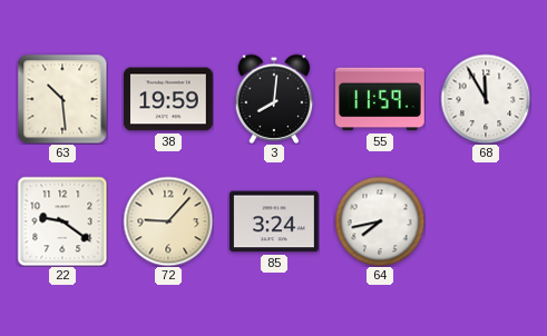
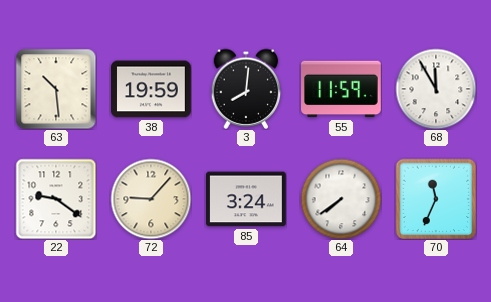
64: 7:43 -> 7:39 (341, 199)
70: none -> 11:34 (436, 199)
